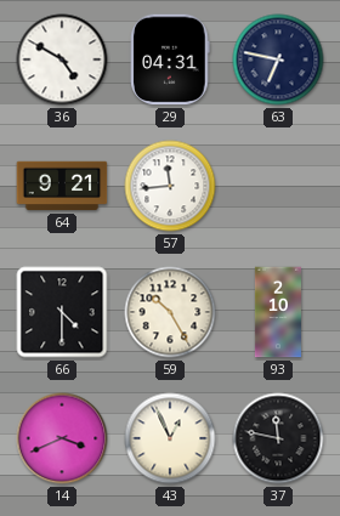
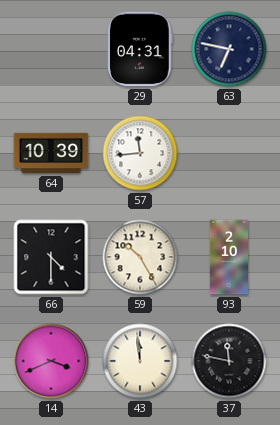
36: 4:50 -> none (62, 59)
64: 9:21 -> 10:39 (51, 153)
43: 12:56 -> 11:59 (140, 361)
